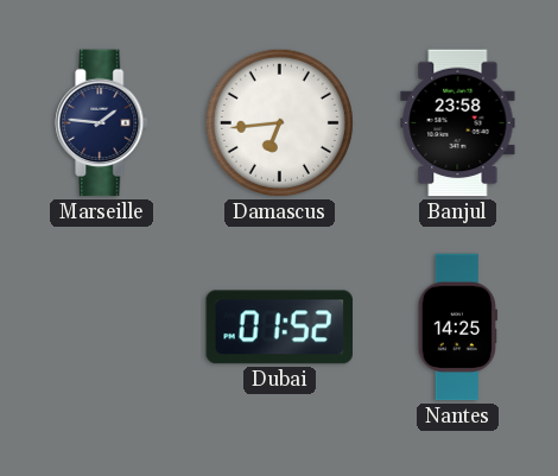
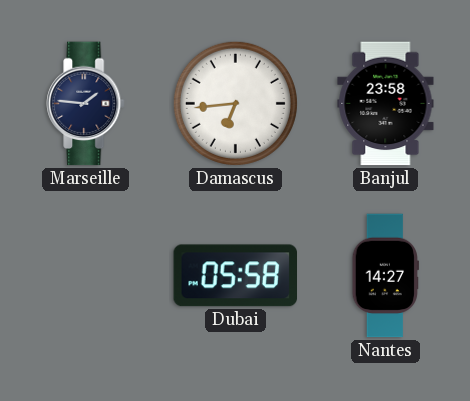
Dubai: 01:52 -> 05:58 (235, 276)
Nantes: 14:25 -> 14:27 (385, 276)
